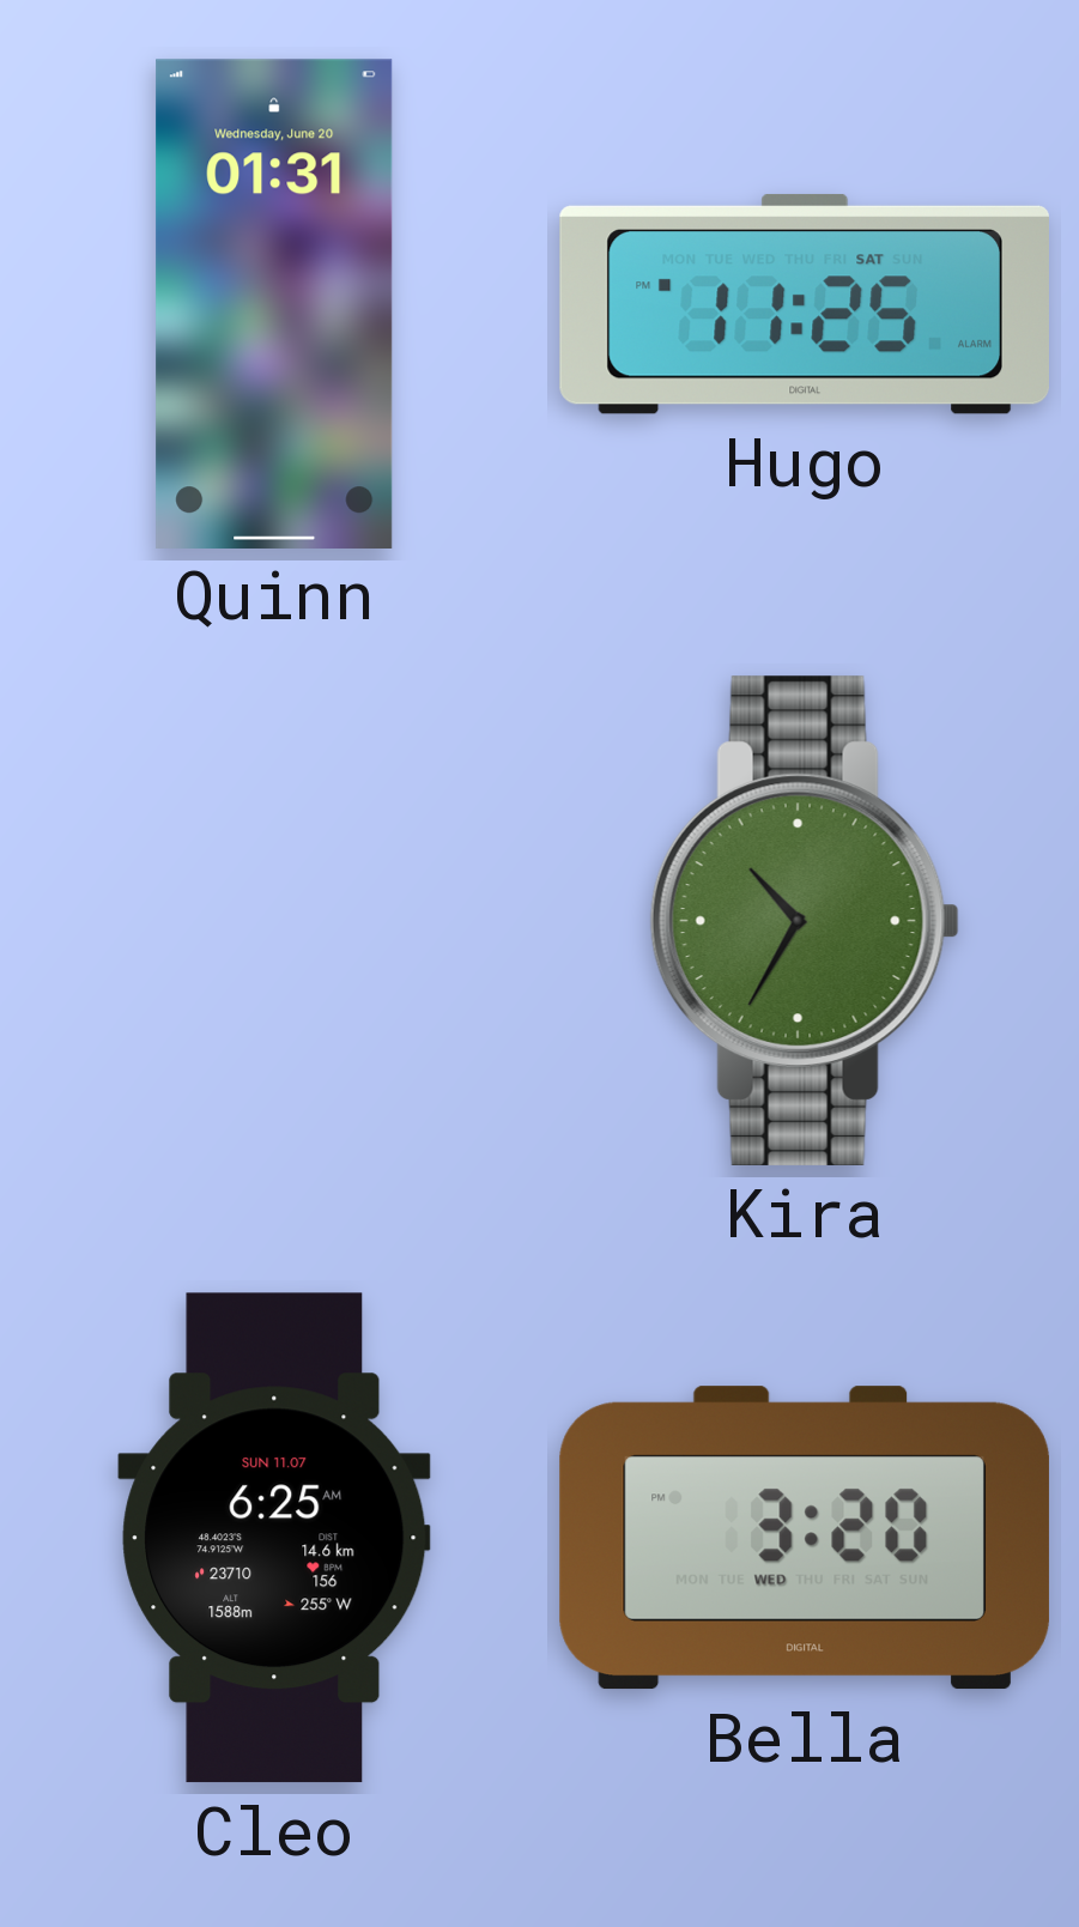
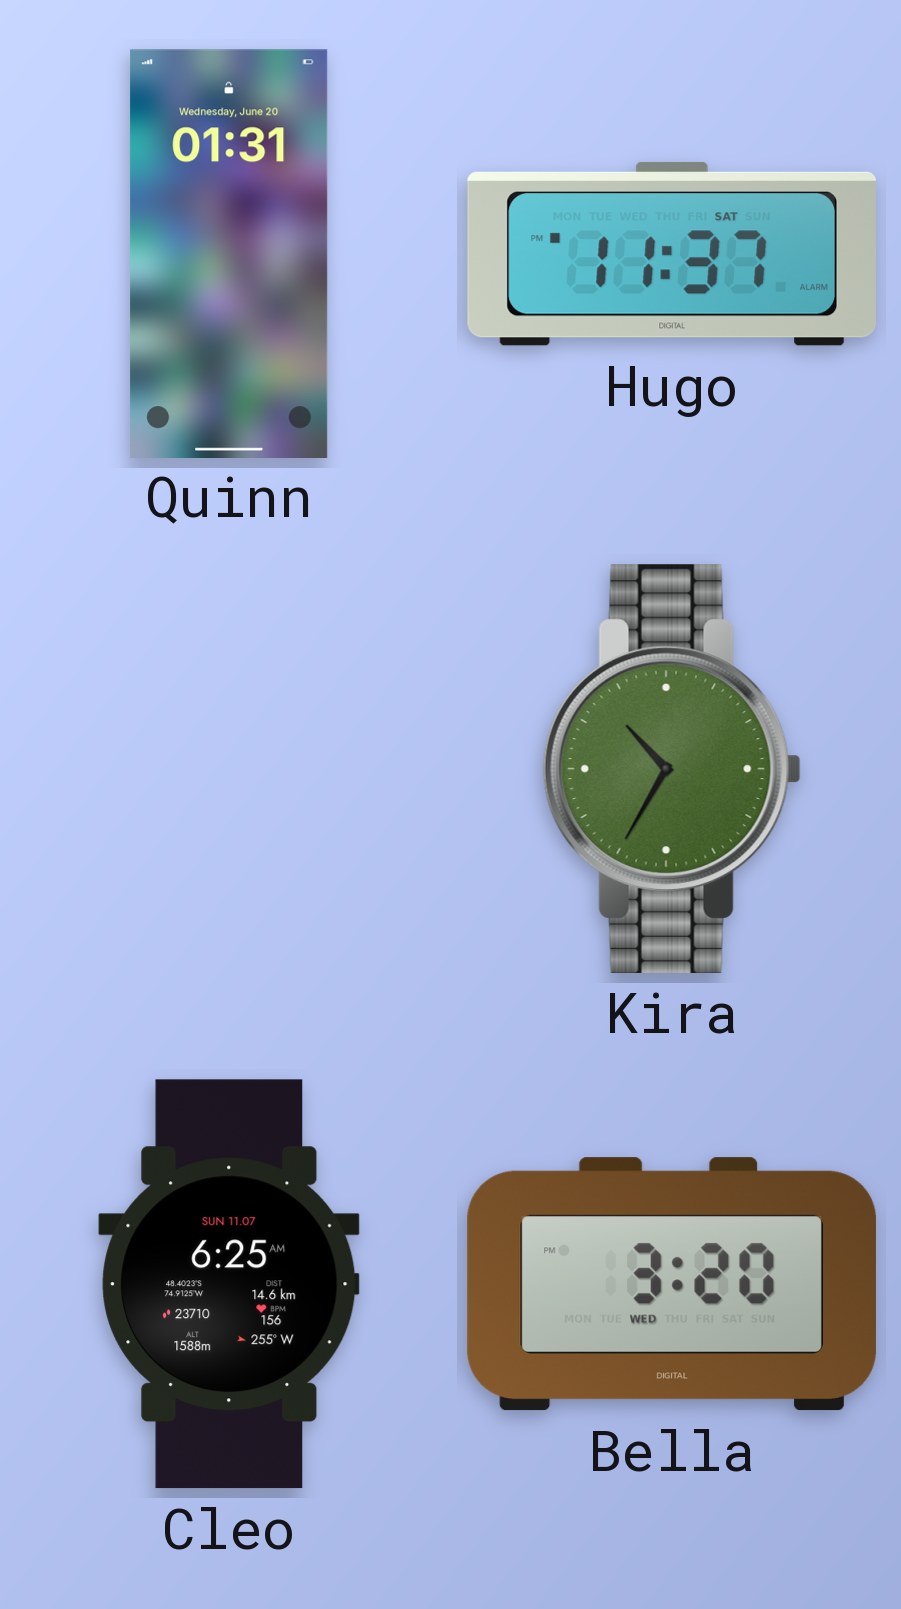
Hugo: 11:25 -> 11:37 (672, 254)
